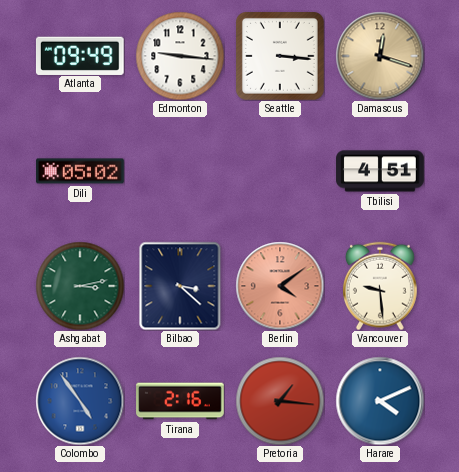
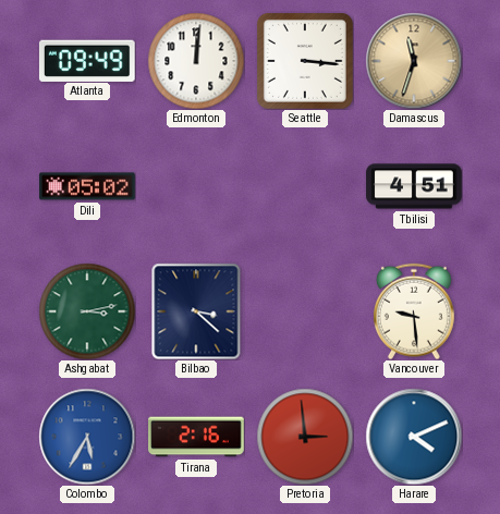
Edmonton: 9:16 -> 12:01 (196, 61)
Damascus: 12:18 -> 11:33 (414, 61)
Berlin: 4:09 -> none (280, 286)
Colombo: 4:54 -> 5:35 (87, 437)
Pretoria: 1:16 -> 2:59 (305, 437)
